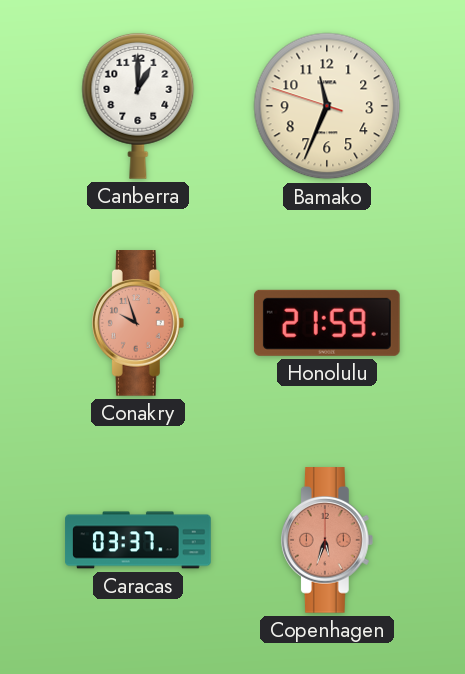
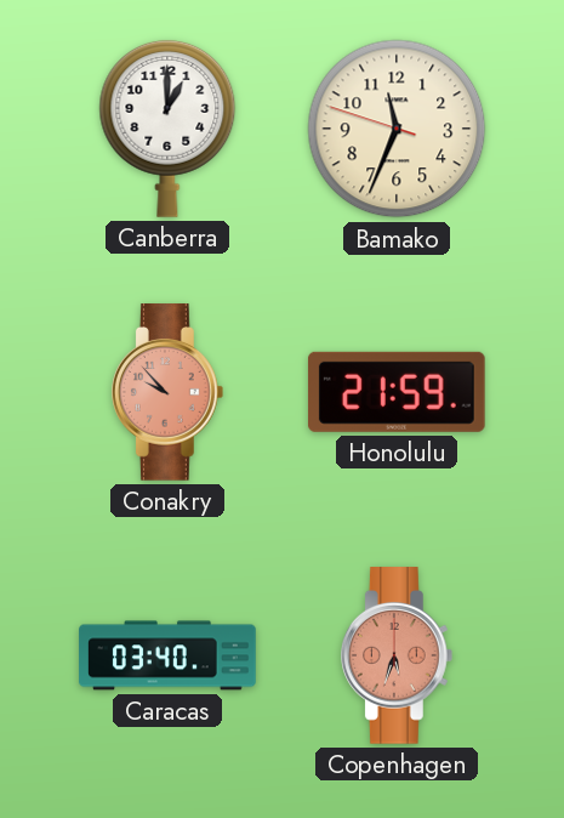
Conakry: 9:57 -> 9:53 (167, 392)
Caracas: 03:37 -> 03:40 (167, 655)
